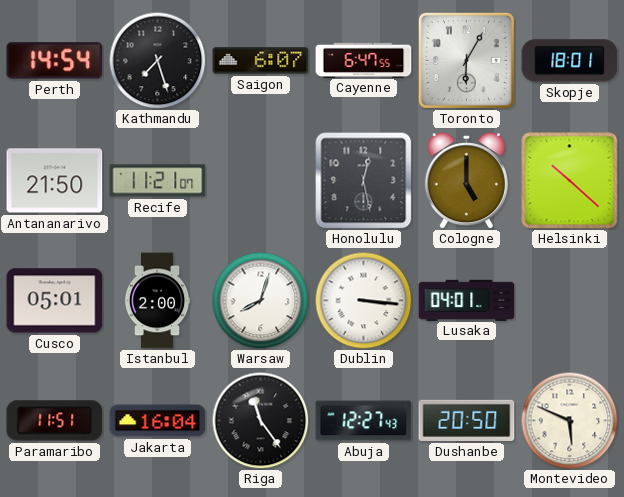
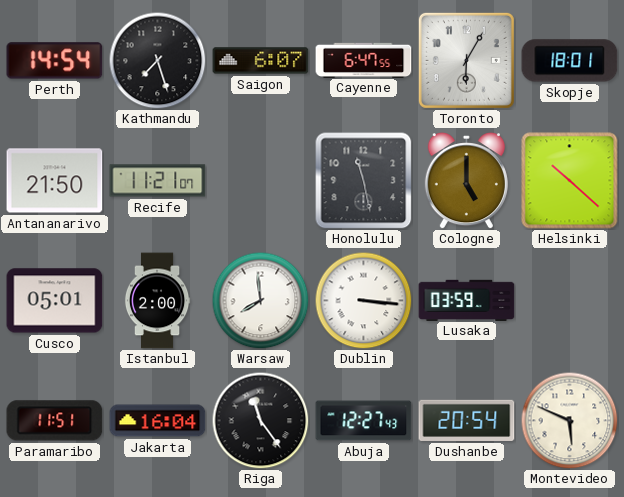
Honolulu: 12:28 -> 11:28 (364, 181)
Warsaw: 8:03 -> 7:59 (260, 300)
Lusaka: 04:01 -> 03:59 (467, 300)
Dushanbe: 20:50 -> 20:54 (467, 420)
